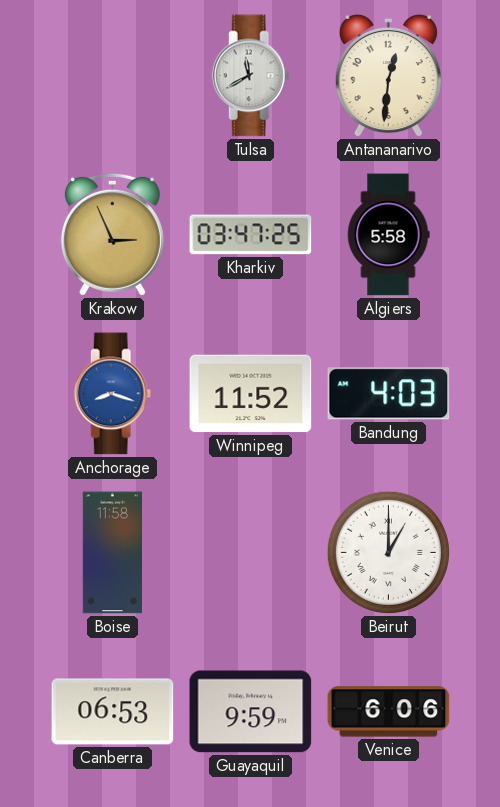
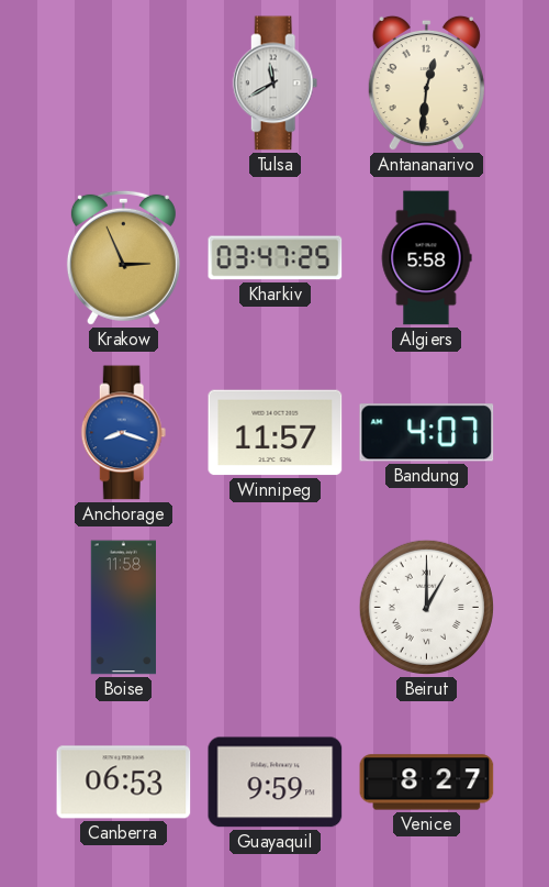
Winnipeg: 11:52 -> 11:57 (276, 433)
Bandung: 4:03 -> 4:07 (427, 433)
Venice: 6:06 -> 8:27 (427, 783)
